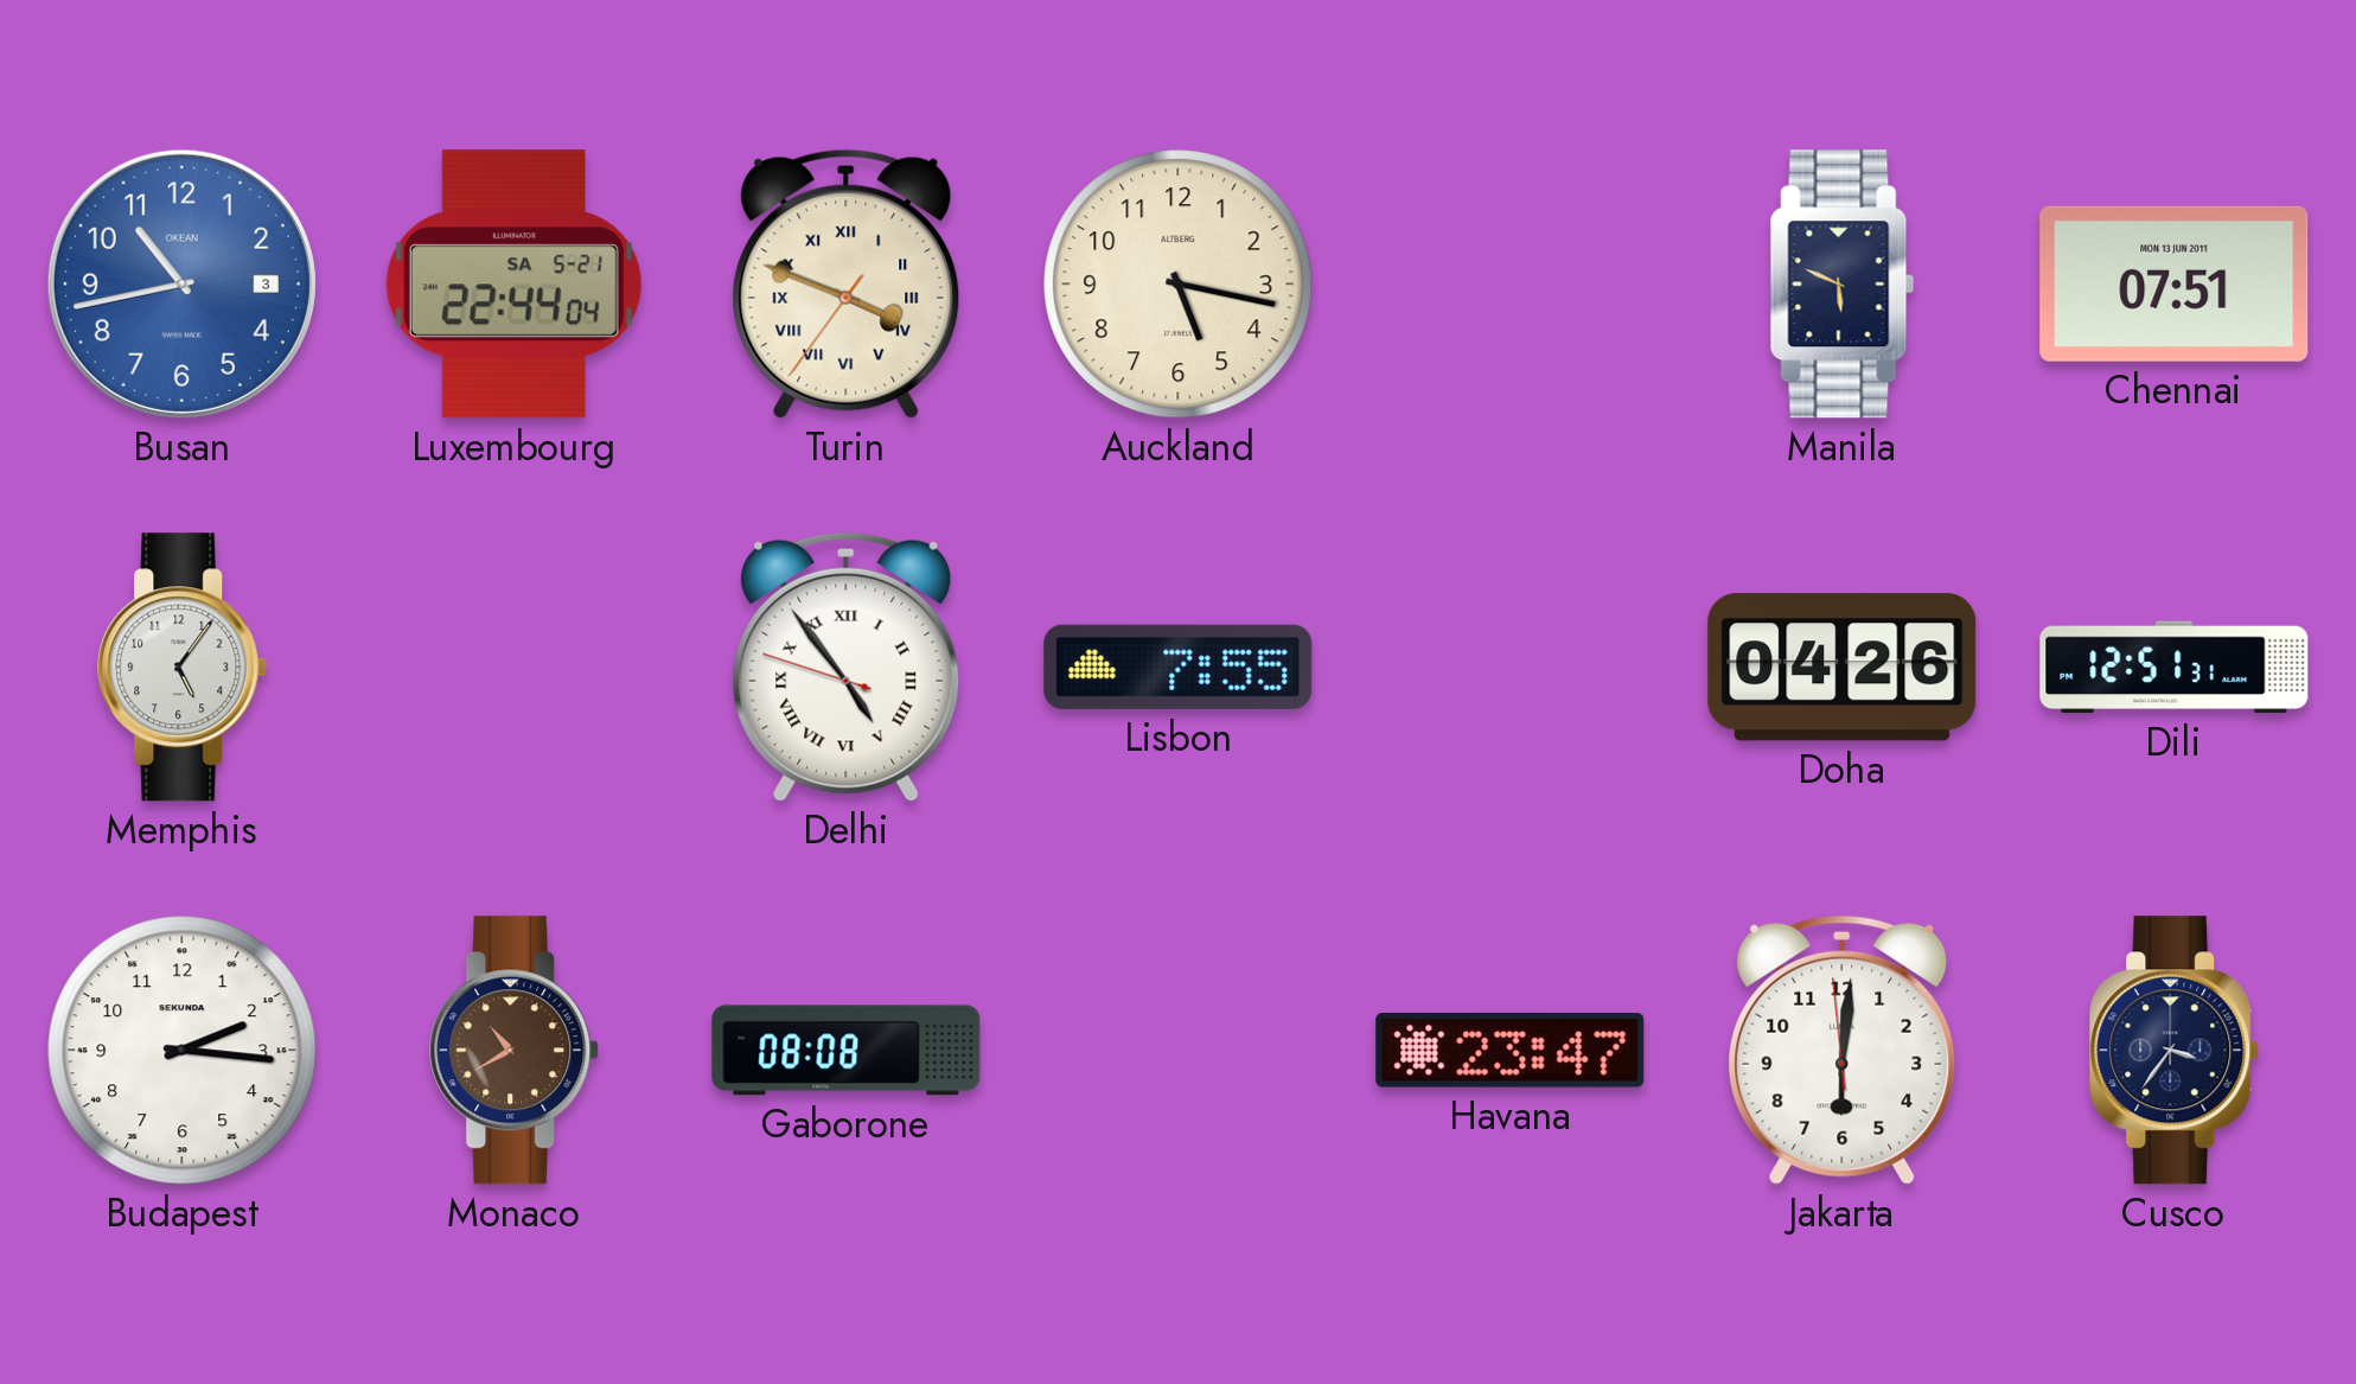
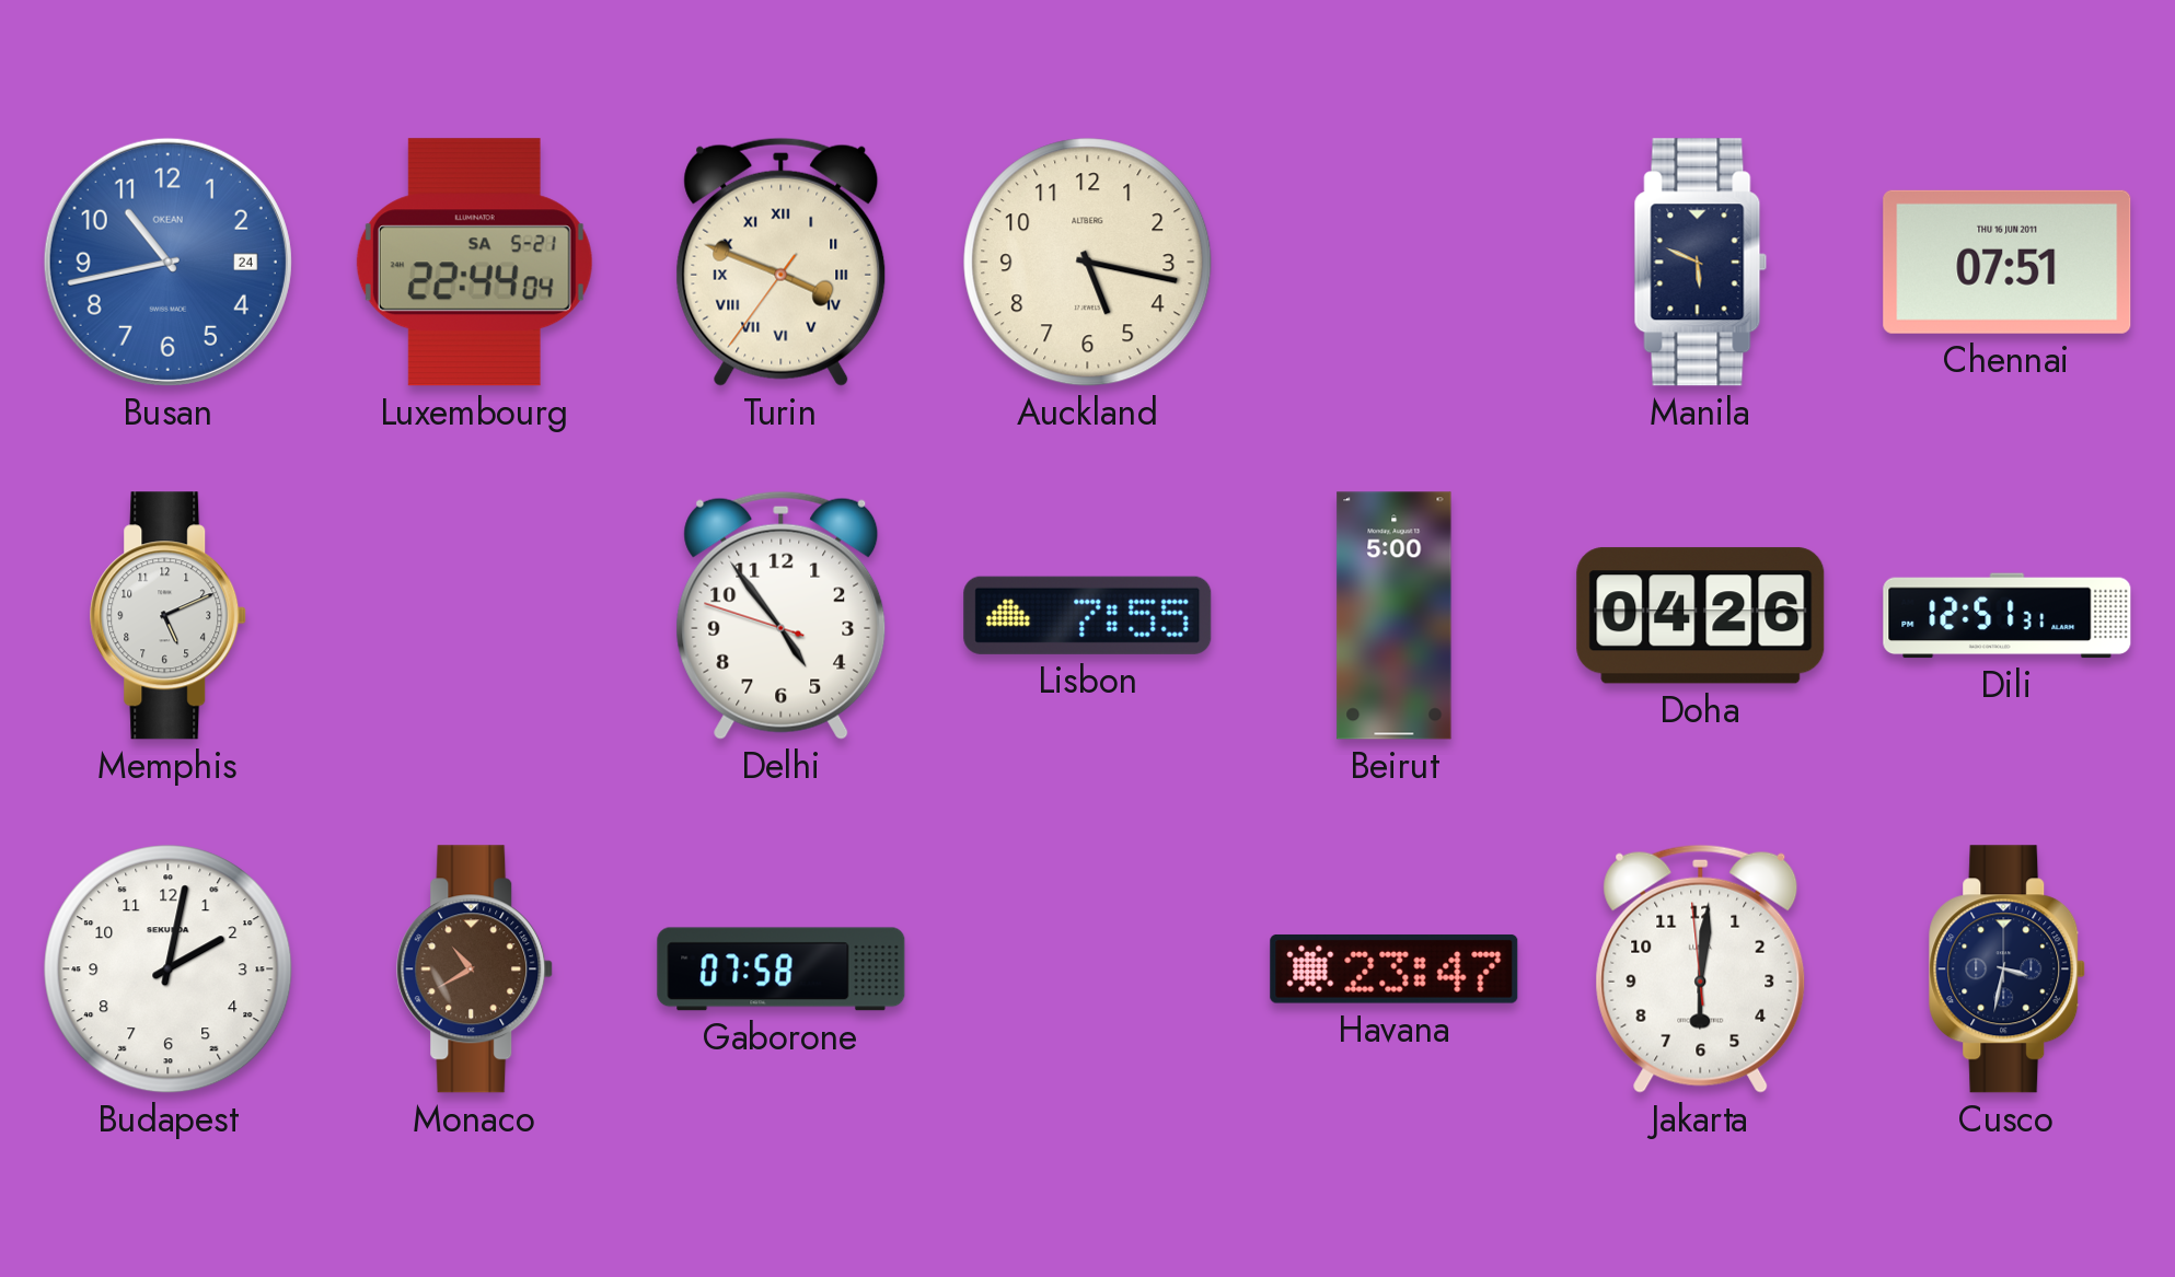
Busan date: 3 -> 24 (167, 262)
Chennai date: MON 13 JUN 2011 -> THU 16 JUN 2011 (2008, 262)
Memphis: 5:06 -> 5:11 (169, 616)
Delhi numerals: Roman -> Arabic (782, 615)
Beirut: none -> 5:00 (1395, 616)
Budapest: 2:16 -> 2:02 (169, 970)
Gaborone: 08:08 -> 07:58 (782, 970)
Cusco: 3:36 -> 3:32 (2008, 970)
